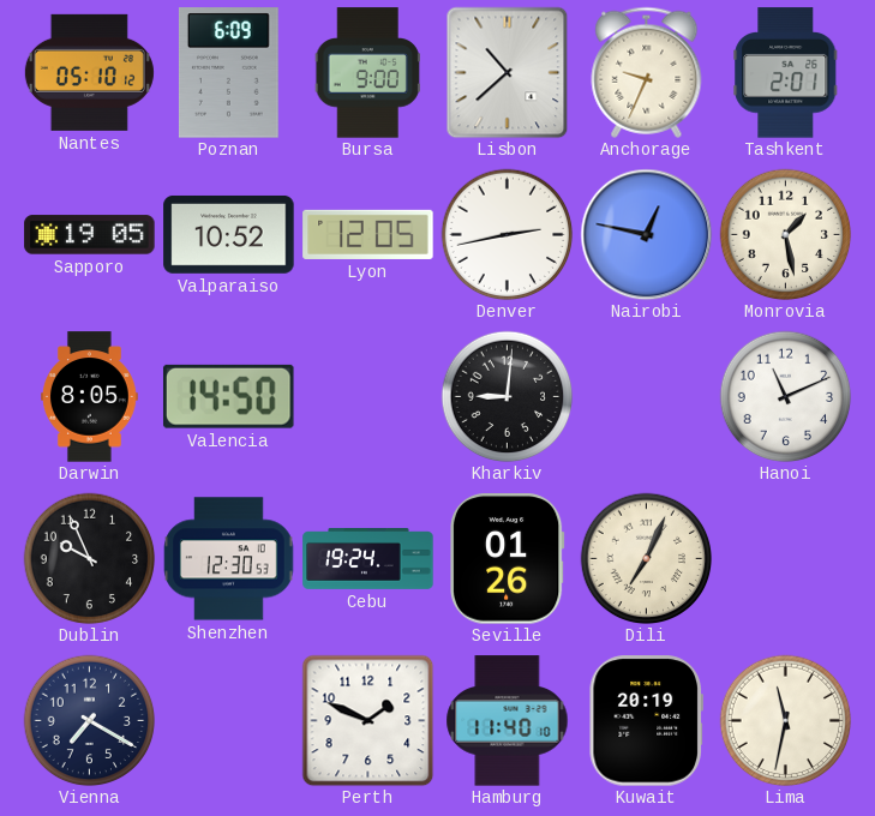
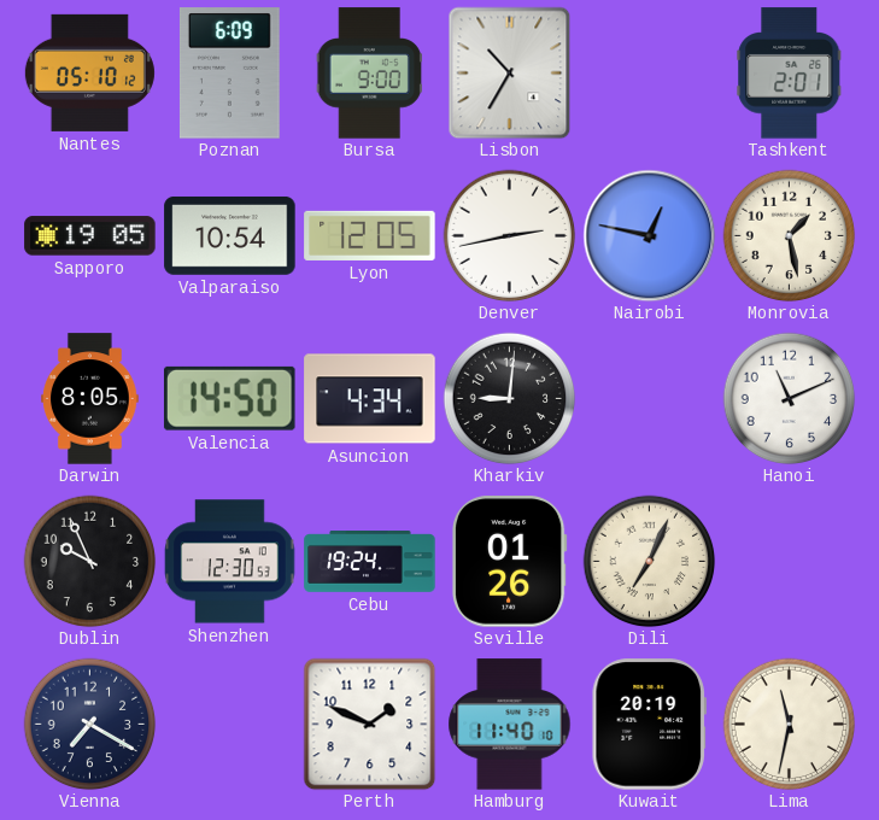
Lisbon: 10:38 -> 10:35 (510, 72)
Anchorage: 9:34 -> none (647, 72)
Valparaiso: 10:52 -> 10:54 (230, 235)
Asuncion: none -> 4:34 (370, 399)
